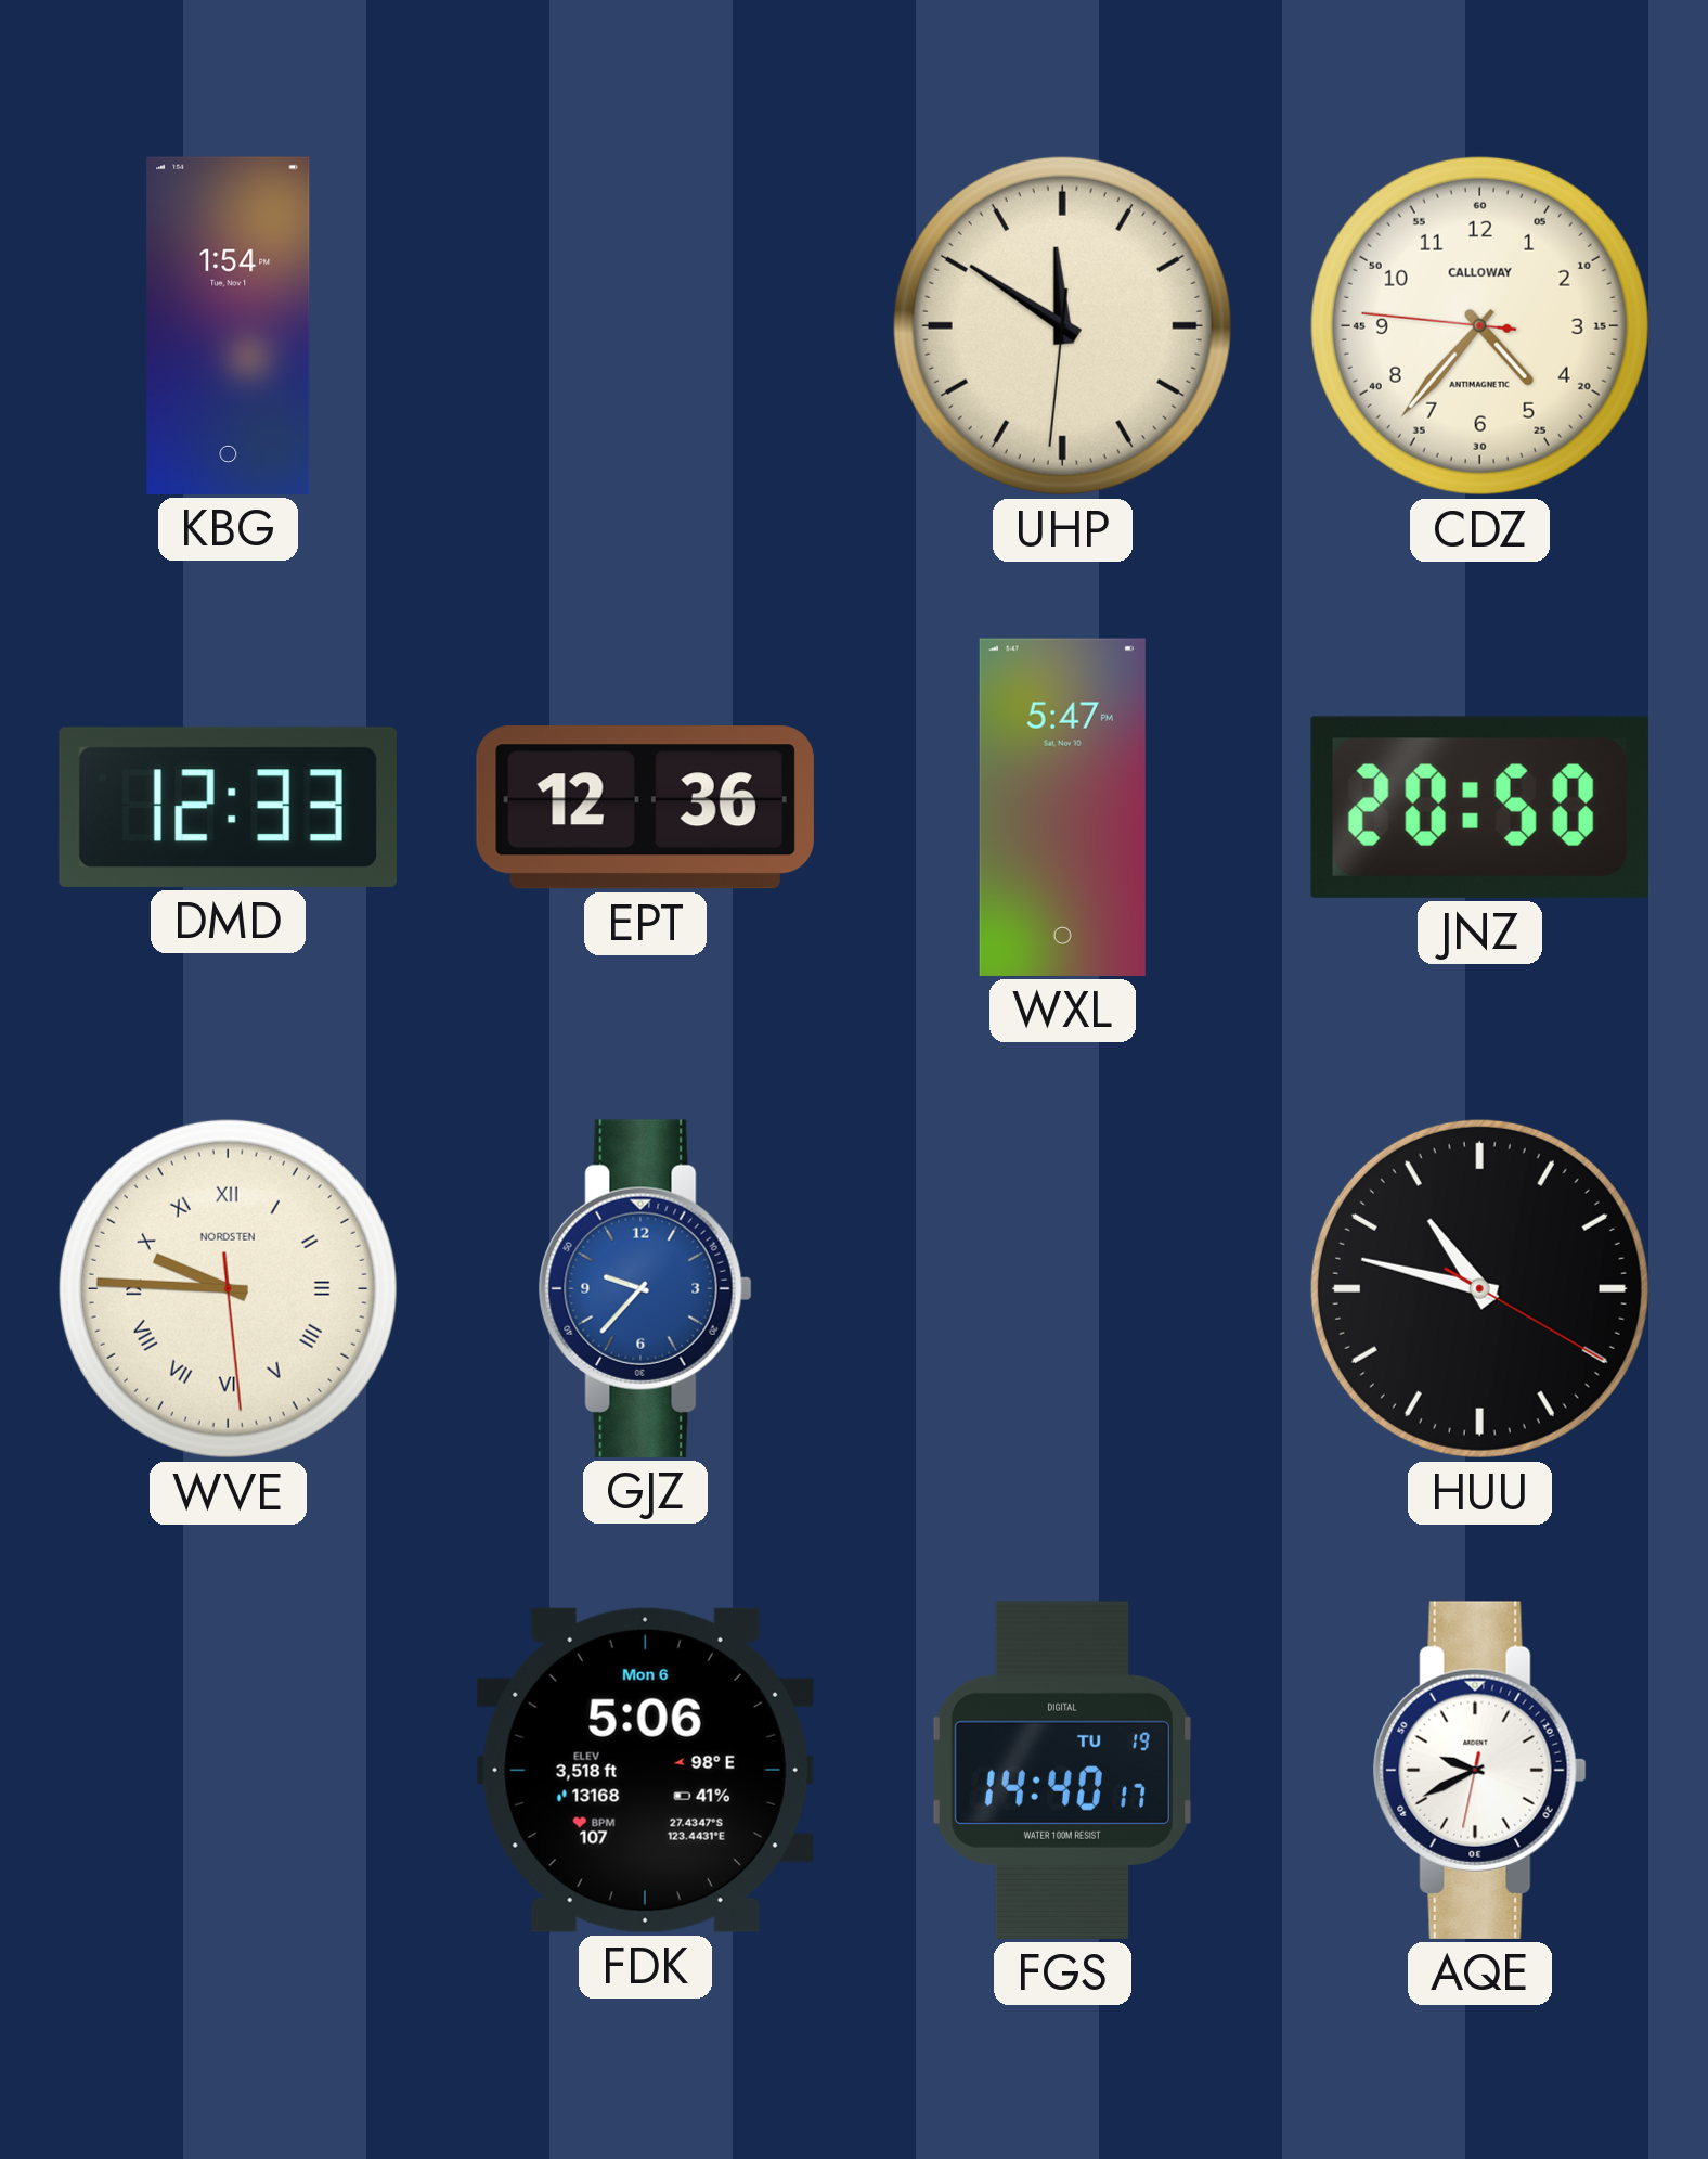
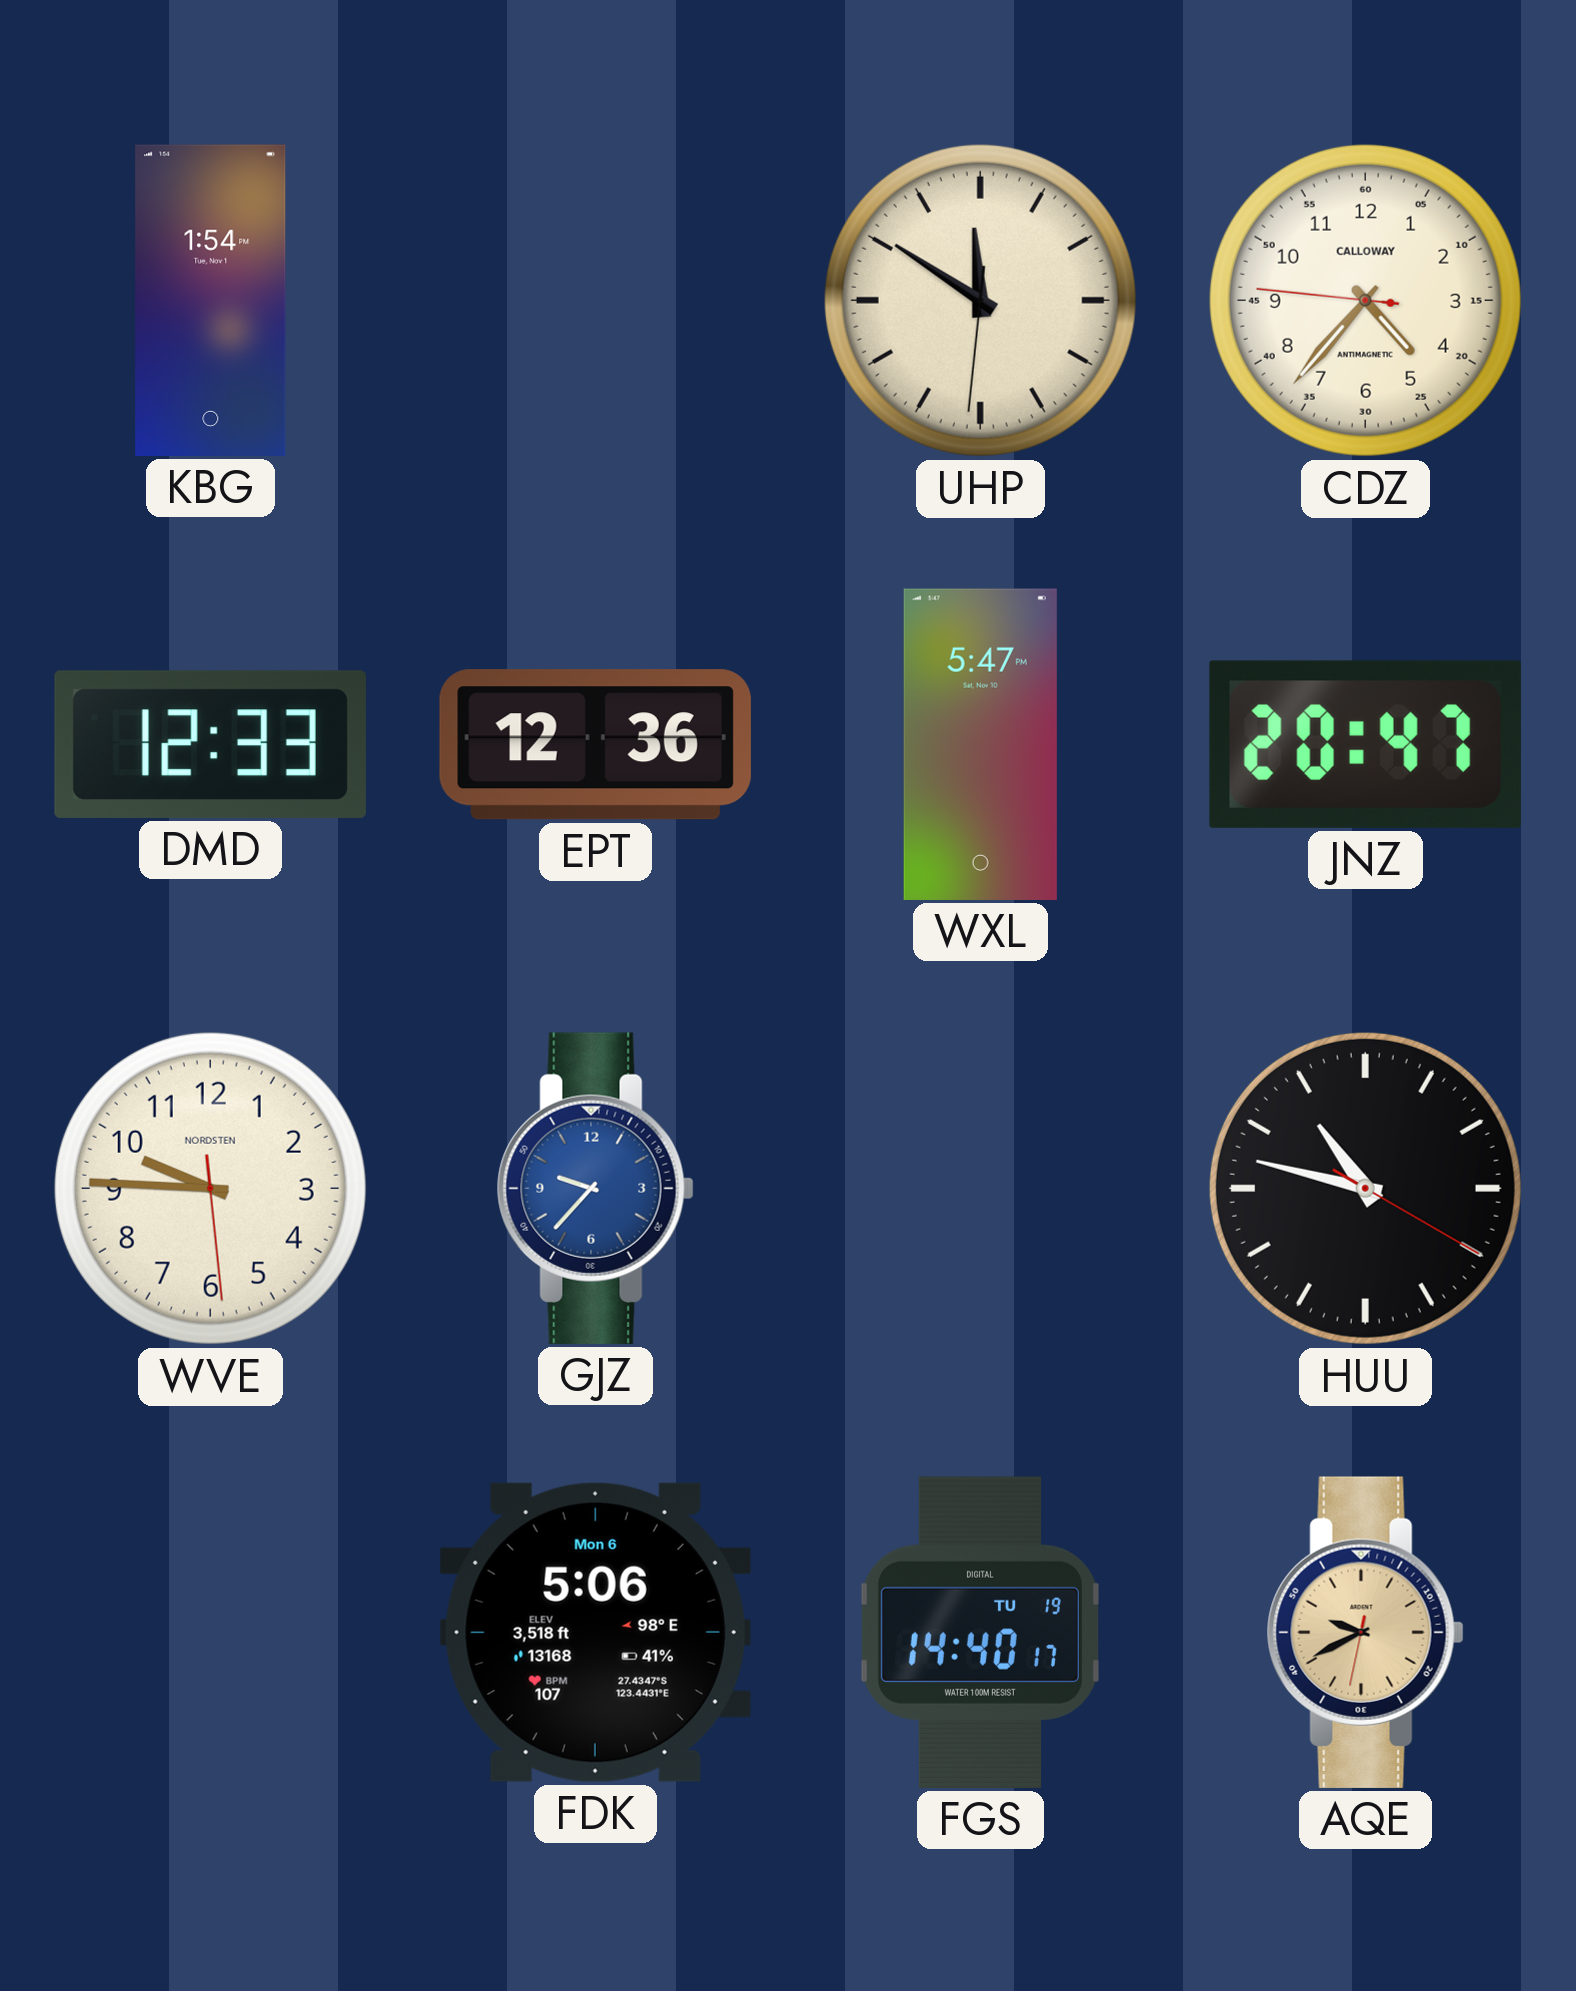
JNZ: 20:50 -> 20:47 (1365, 744)
WVE numerals: Roman -> Arabic (210, 1188)
AQE dial: white -> champagne (1365, 1632)
